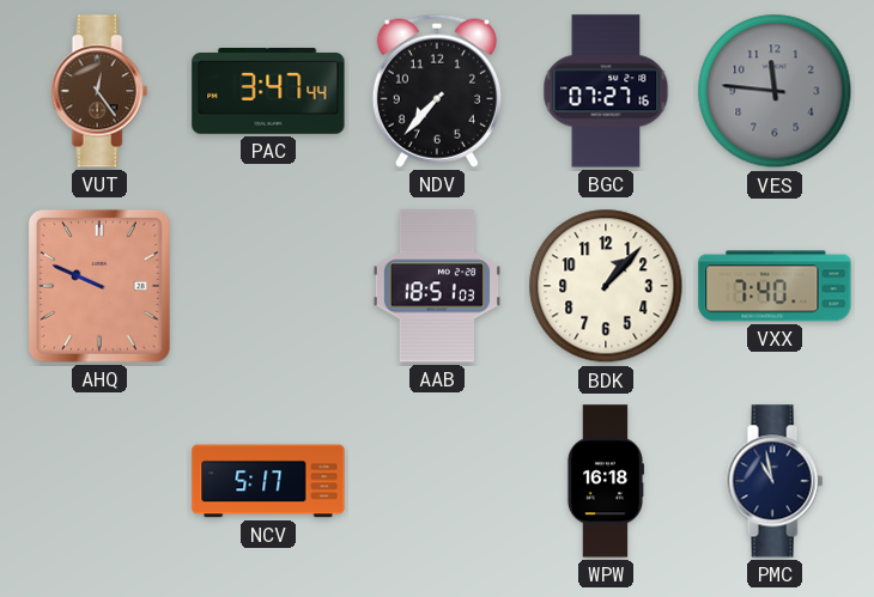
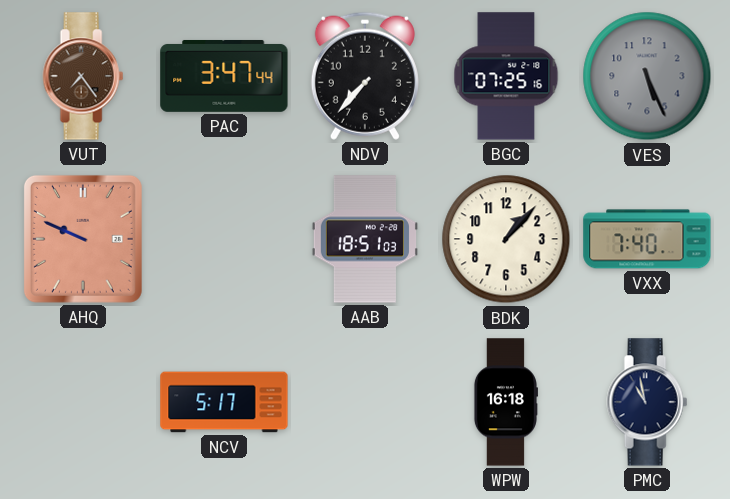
VUT: 12:24 -> 7:24 (83, 76)
BGC: 07:27 -> 07:25 (506, 76)
VES: 11:46 -> 5:26 (647, 76)
